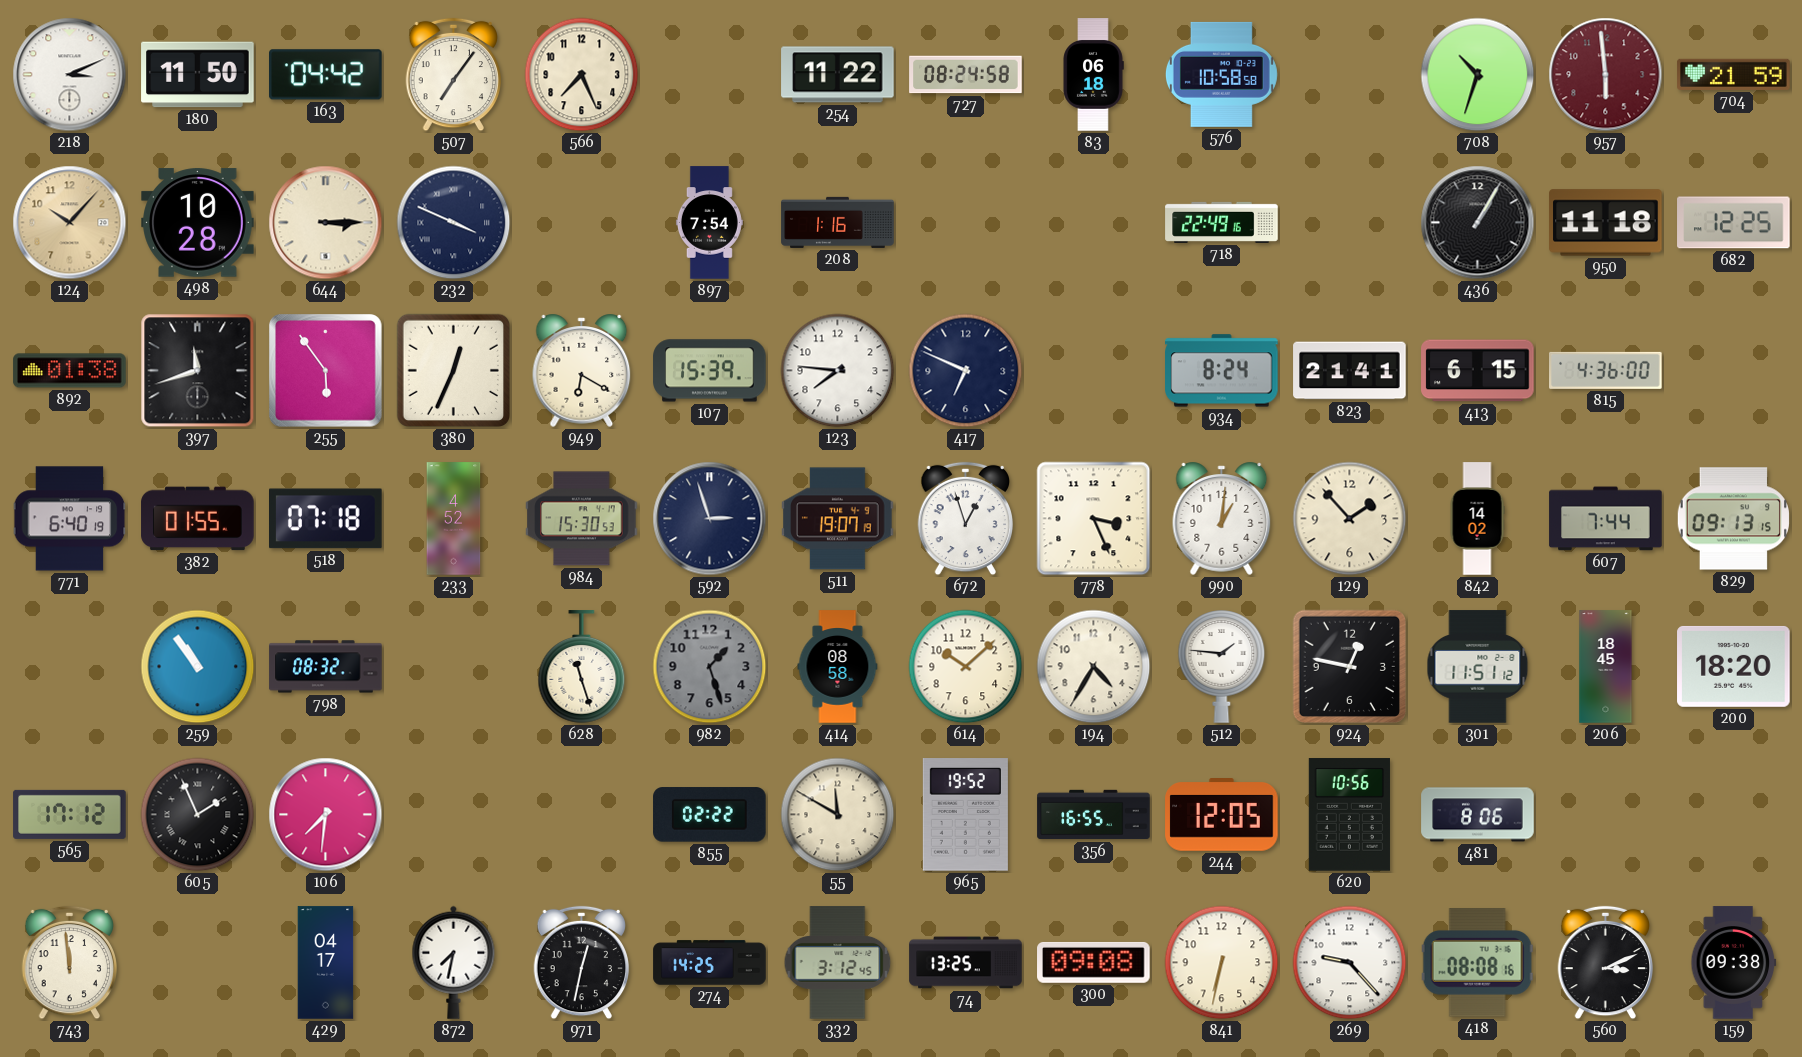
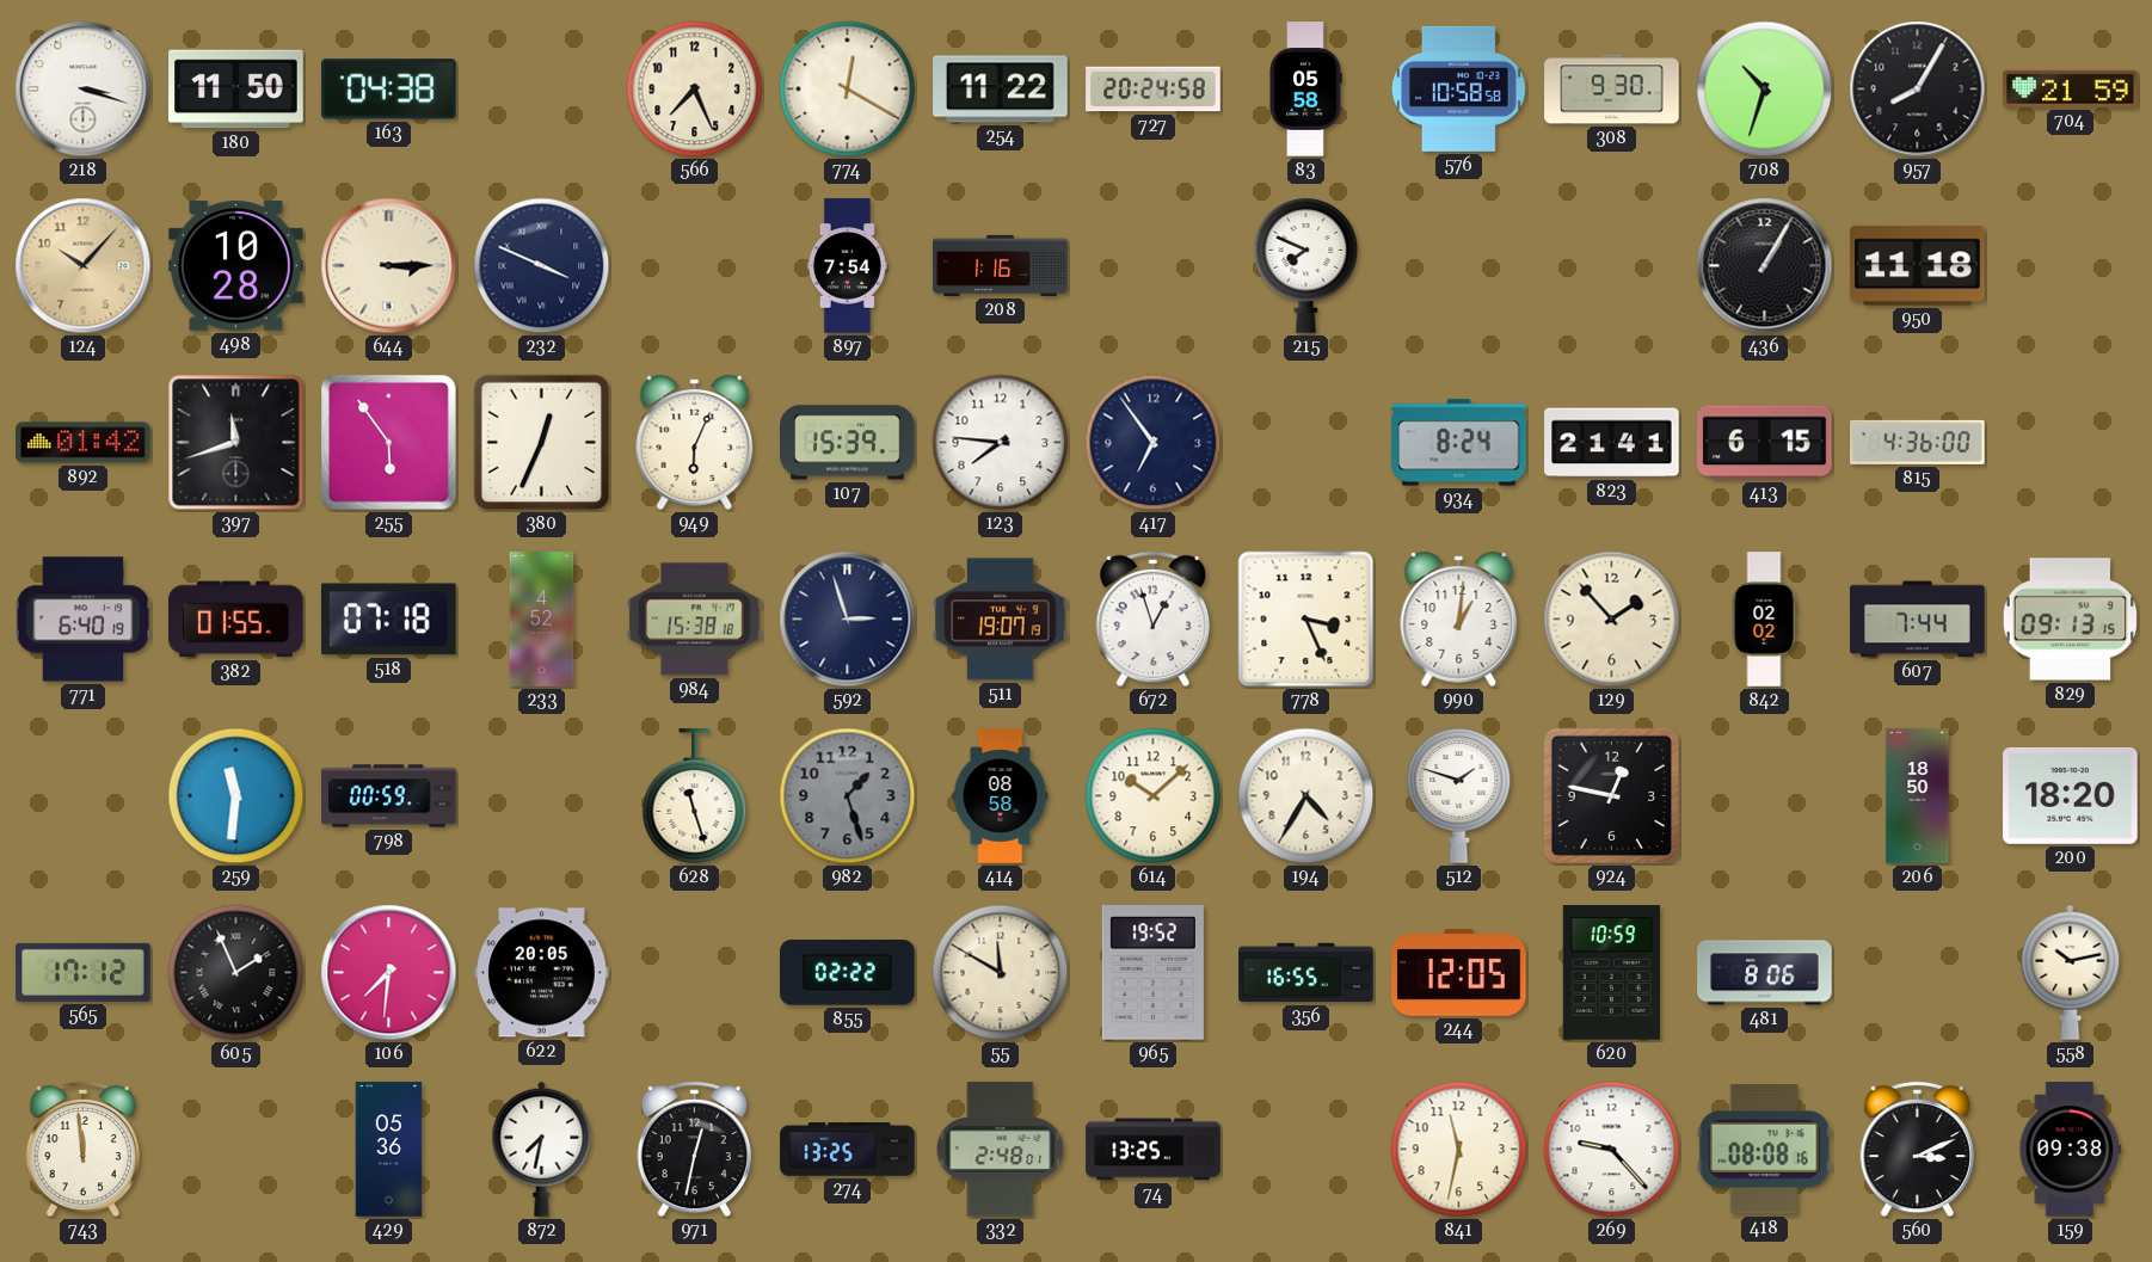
218: 3:11 -> 3:18 (84, 90)
163: 04:42 -> 04:38 (389, 90)
507: 7:06 -> none (454, 75)
774: none -> 12:20 (848, 90)
727: 08:24 -> 20:24 (1154, 90)
83: 06:18 -> 05:58 (1305, 90)
308: none -> 9:30 (1612, 90)
957: 5:59 -> 8:05 (1918, 90)
957 dial: burgundy -> black (1918, 90)
215: none -> 7:49 (1306, 266)
718: 22:49 -> none (1222, 222)
682: 12:25 -> none (1734, 223)
892: 01:38 -> 01:42 (84, 443)
949: 6:20 -> 6:04 (695, 442)
417: 6:49 -> 6:54 (1154, 443)
984: 15:30 -> 15:38 (695, 620)
842: 14:02 -> 02:02 (1764, 620)
259: 10:54 -> 11:31 (236, 796)
798: 08:32 -> 00:59 (389, 796)
512: 1:46 -> 1:48 (1459, 796)
301: 11:51 -> none (1478, 667)
206: 18:45 -> 18:50 (1918, 796)
622: none -> 20:05 (542, 973)
620: 10:56 -> 10:59 (1611, 973)
558: none -> 10:13 (2071, 972)
429: 04:17 -> 05:36 (389, 1150)
274: 14:25 -> 13:25 (848, 1150)
332: 3:12 -> 2:48 (1001, 1150)
300: 09:08 -> none (1094, 962)
841: 6:32 -> 11:32 (1459, 1150)
